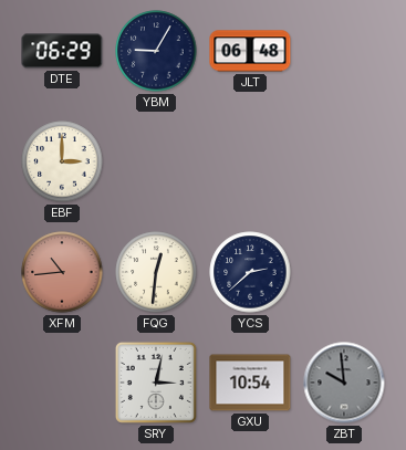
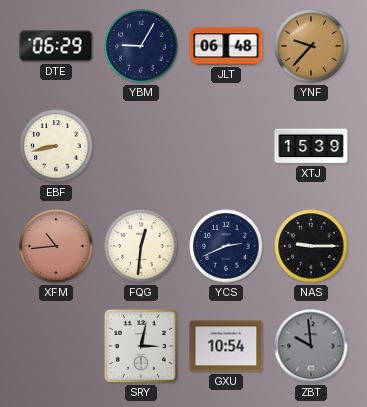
YNF: none -> 9:37 (311, 46)
EBF: 3:00 -> 8:43 (56, 146)
XTJ: none -> 15:39 (311, 146)
YCS: 2:38 -> 2:41 (226, 246)
NAS: none -> 9:15 (311, 246)
